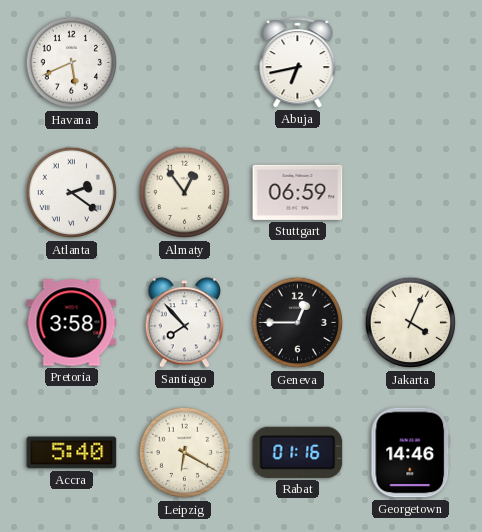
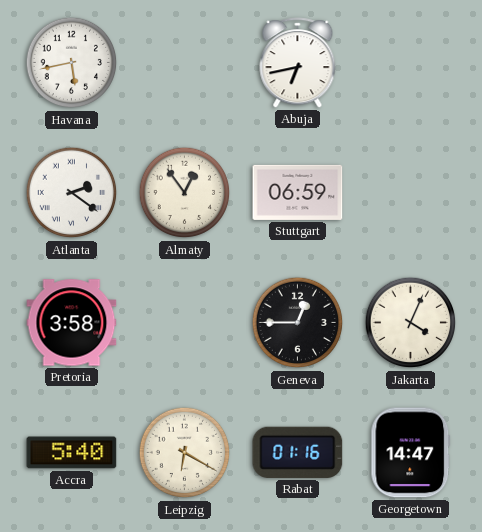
Havana: 5:41 -> 5:43 (72, 63)
Santiago: 7:53 -> none (185, 323)
Georgetown: 14:46 -> 14:47 (411, 453)
